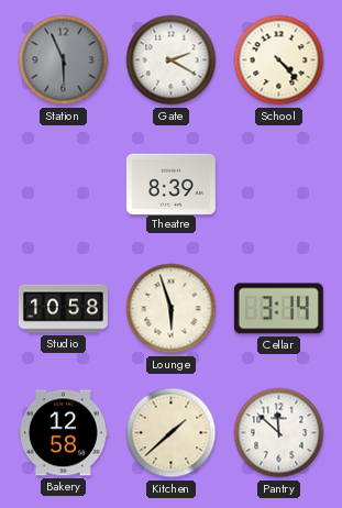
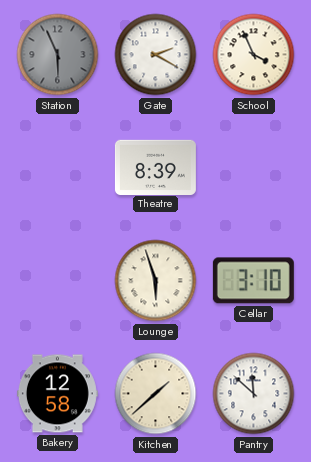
School: 4:23 -> 3:56 (254, 55)
Studio: 10:58 -> none (63, 309)
Cellar: 3:14 -> 3:10 (253, 281)
